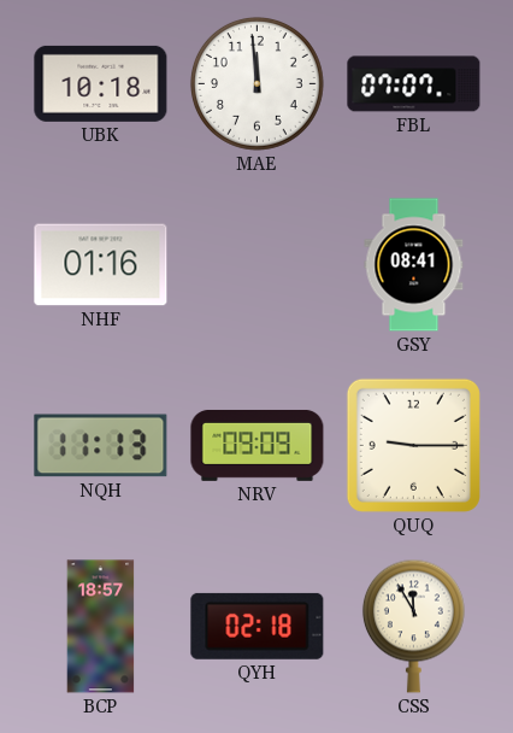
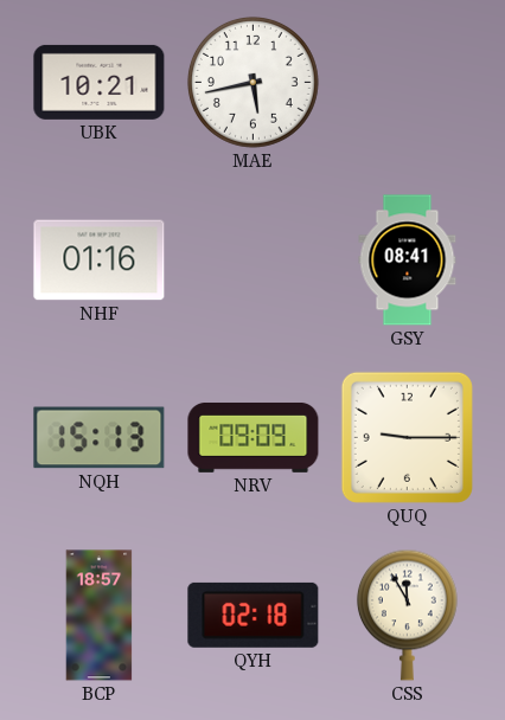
UBK: 10:18 -> 10:21 (100, 82)
MAE: 11:59 -> 5:43 (252, 82)
FBL: 07:07 -> none (414, 84)
NQH: 11:13 -> 15:13 (100, 438)
